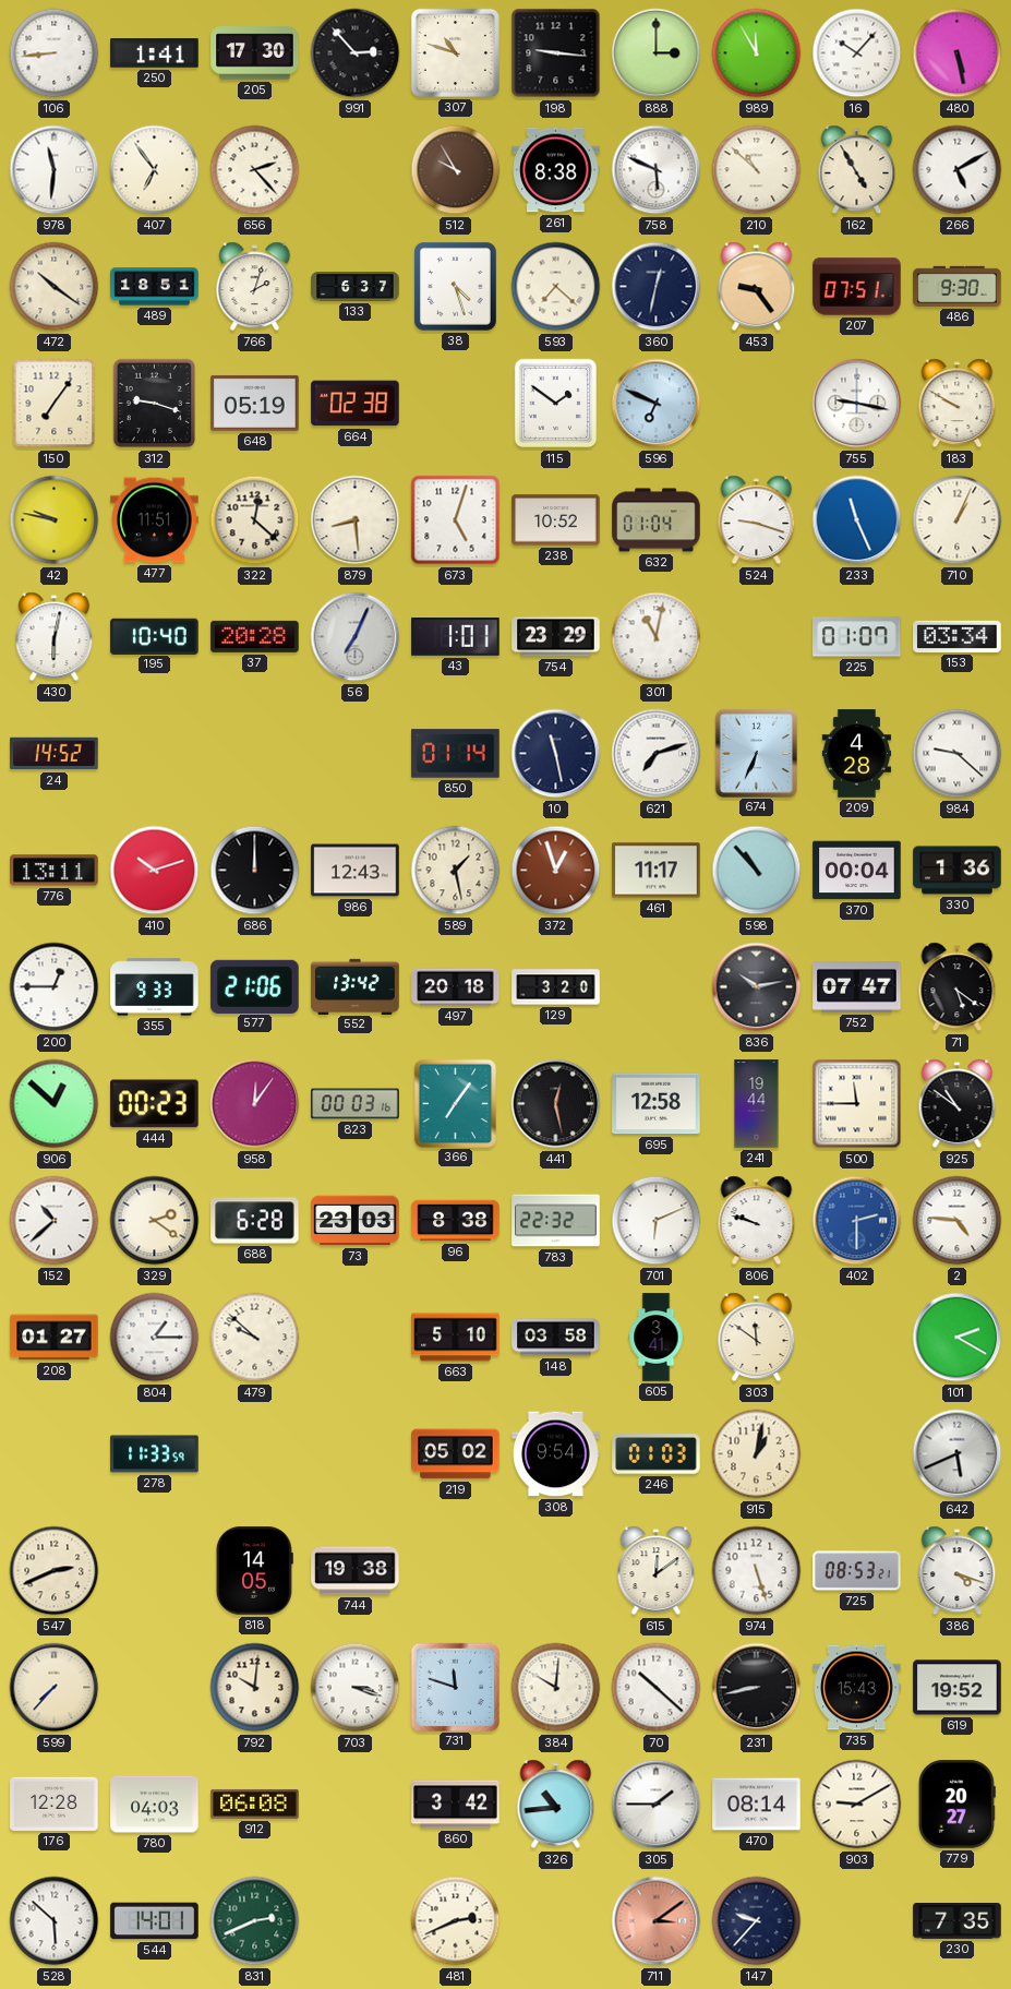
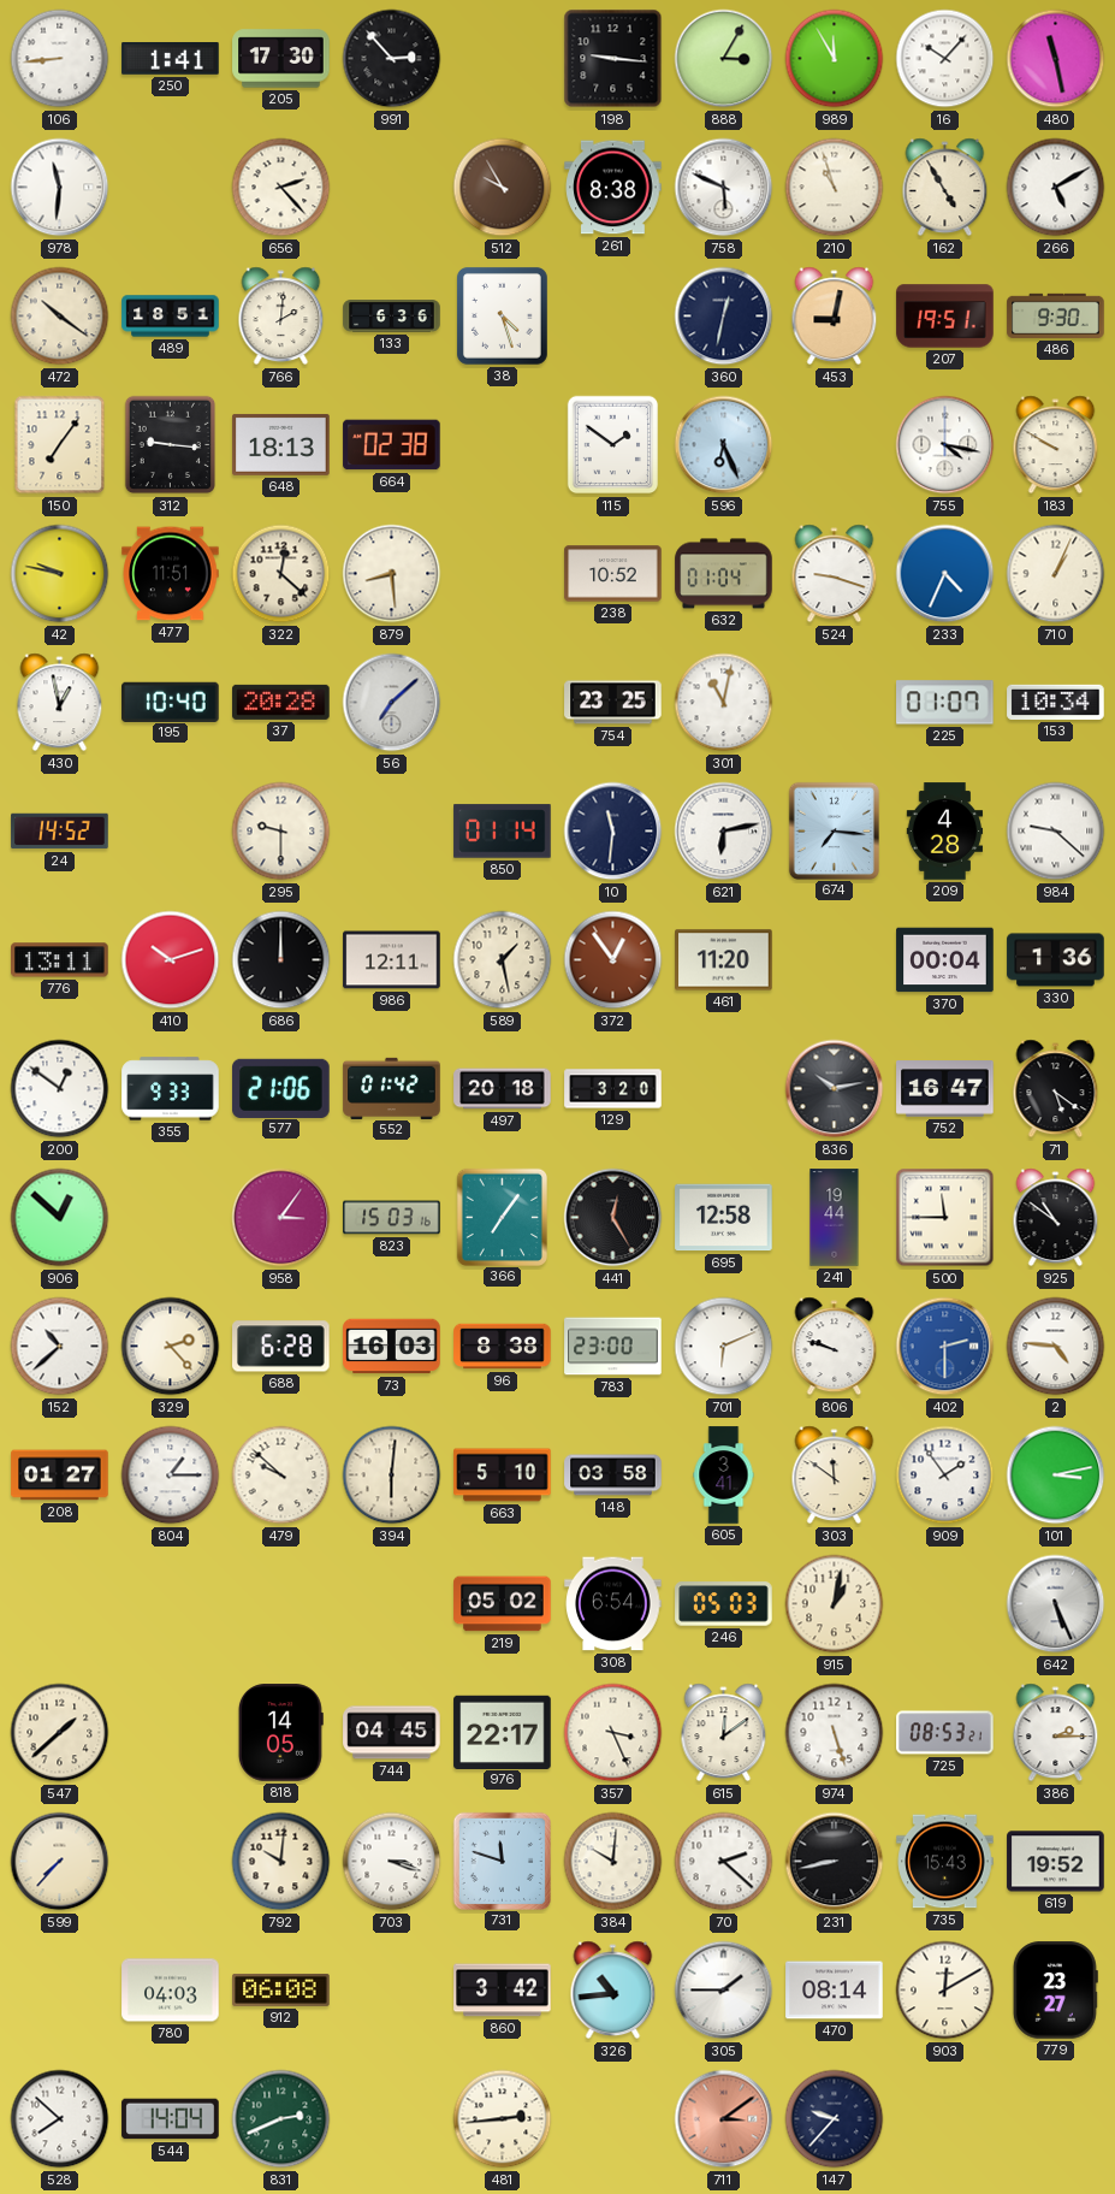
307: 10:48 -> none (455, 52)
888: 3:00 -> 3:05 (724, 59)
480: 5:28 -> 11:28 (1056, 59)
407: 6:54 -> none (155, 170)
210: 10:52 -> 10:57 (835, 188)
766: 2:03 -> 2:01 (281, 317)
133: 6:37 -> 6:36 (392, 317)
593: 7:22 -> none (556, 287)
453: 9:24 -> 9:02 (835, 317)
207: 07:51 -> 19:51 (945, 317)
312: 9:18 -> 9:16 (171, 445)
648: 05:19 -> 18:13 (281, 444)
596: 6:49 -> 6:26 (724, 445)
755: 9:17 -> 4:17 (945, 445)
673: 5:03 -> none (456, 520)
233: 11:26 -> 4:34 (945, 574)
430: 6:02 -> 12:58 (60, 703)
56: 7:04 -> 7:08 (392, 703)
43: 1:01 -> none (456, 637)
754: 23:29 -> 23:25 (613, 703)
153: 03:34 -> 10:34 (1056, 702)
295: none -> 9:30 (281, 832)
10: 11:28 -> 11:31 (613, 832)
621: 7:12 -> 6:13 (724, 832)
674: 6:34 -> 7:16 (834, 830)
986: 12:43 -> 12:11 (392, 960)
372: 12:57 -> 12:54 (613, 960)
461: 11:17 -> 11:20 (724, 960)
598: 10:53 -> none (757, 871)
200: 12:45 -> 12:51 (60, 1089)
552: 13:42 -> 01:42 (392, 1088)
752: 07:47 -> 16:47 (945, 1089)
444: 00:23 -> none (155, 1104)
958: 12:06 -> 3:06 (281, 1218)
823: 00:03 -> 15:03 (392, 1218)
441: 12:28 -> 12:25 (613, 1218)
329: 2:21 -> 2:23 (171, 1347)
73: 23:03 -> 16:03 (392, 1347)
783: 22:32 -> 23:00 (613, 1347)
394: none -> 6:01 (392, 1476)
909: none -> 1:54 (945, 1476)
101: 2:20 -> 3:13 (1056, 1476)
278: 11:33 -> none (155, 1454)
308: 9:54 -> 6:54 (613, 1604)
246: 01:03 -> 05:03 (724, 1604)
642: 5:41 -> 5:26 (1056, 1604)
547: 2:41 -> 1:38 (60, 1733)
744: 19:38 -> 04:45 (392, 1733)
976: none -> 22:17 (503, 1732)
357: none -> 3:26 (613, 1733)
386: 4:18 -> 2:15 (1056, 1733)
70: 10:22 -> 2:22 (724, 1862)
176: 12:28 -> none (55, 1804)
903: 9:10 -> 12:10 (945, 1991)
779: 20:27 -> 23:27 (1055, 1991)
528: 5:52 -> 7:52 (60, 2119)
544: 14:01 -> 14:04 (171, 2119)
481: 2:41 -> 2:44 (503, 2119)
230: 7:35 -> none (958, 1921)
